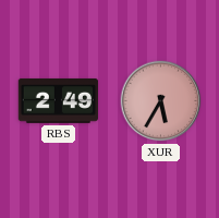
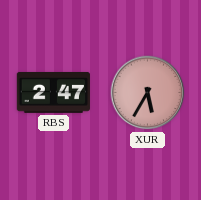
RBS: 2:49 -> 2:47 (53, 92)
